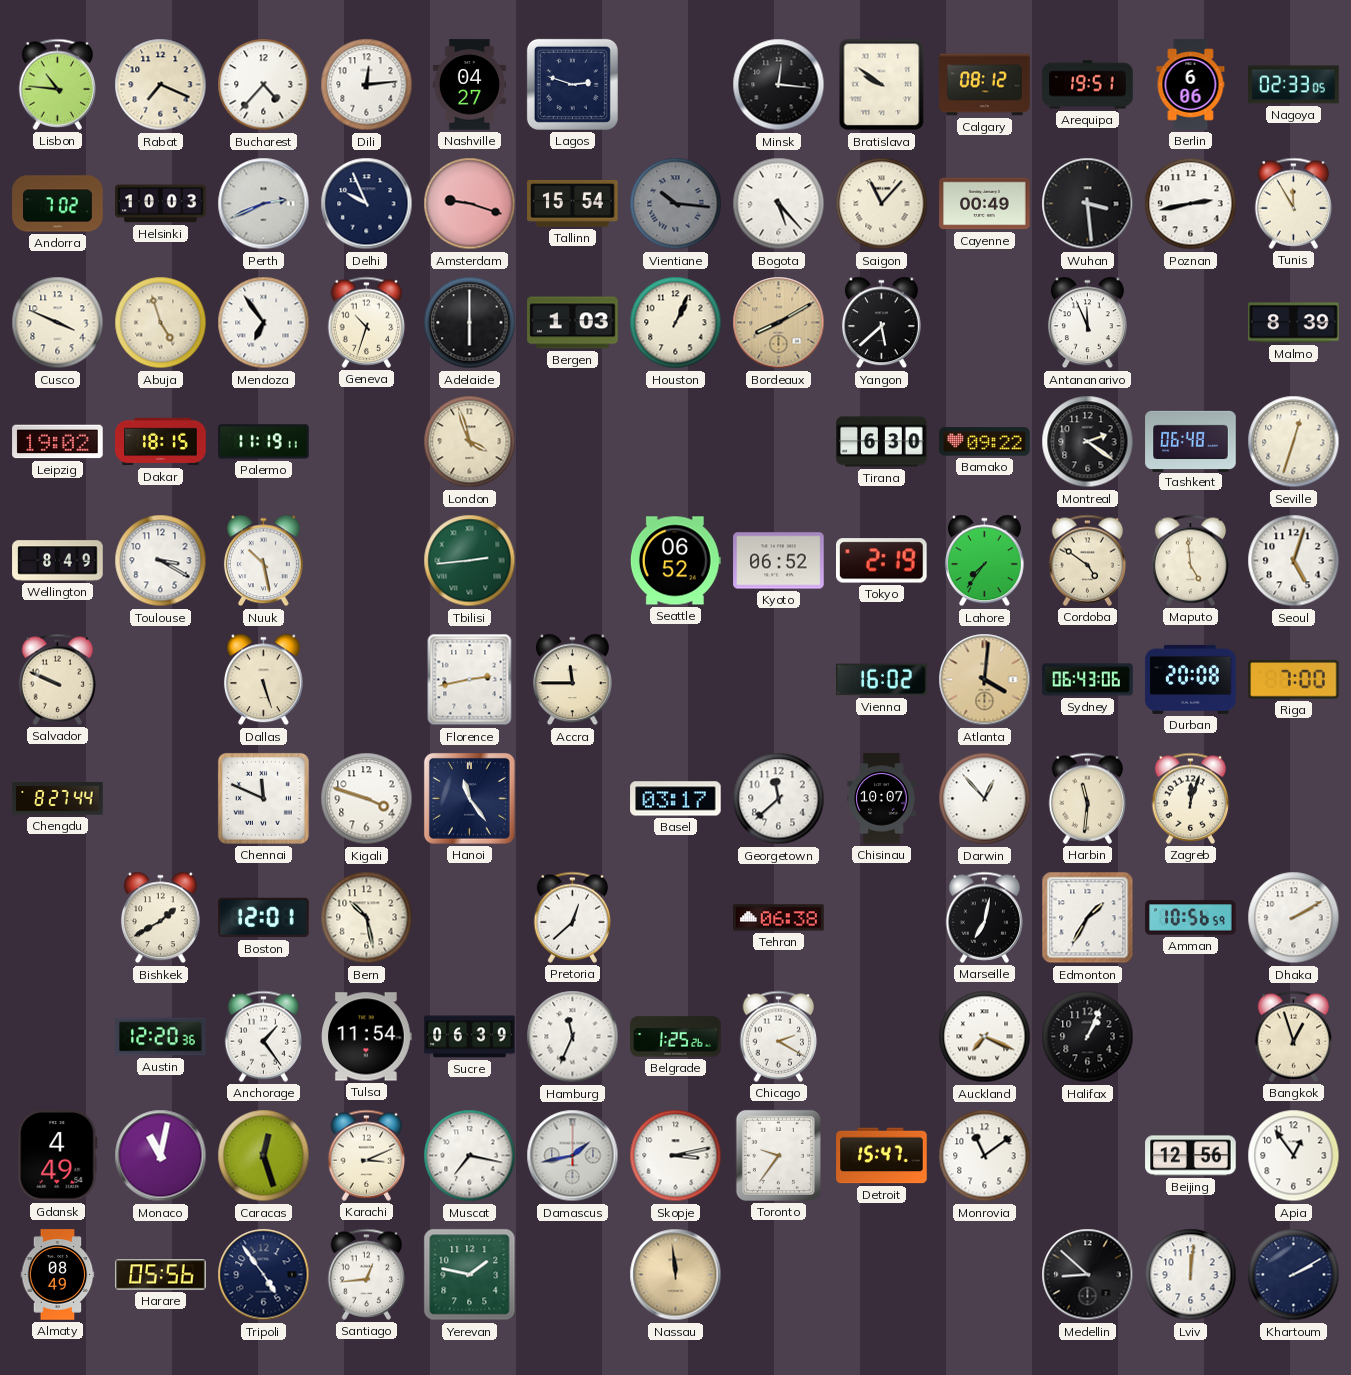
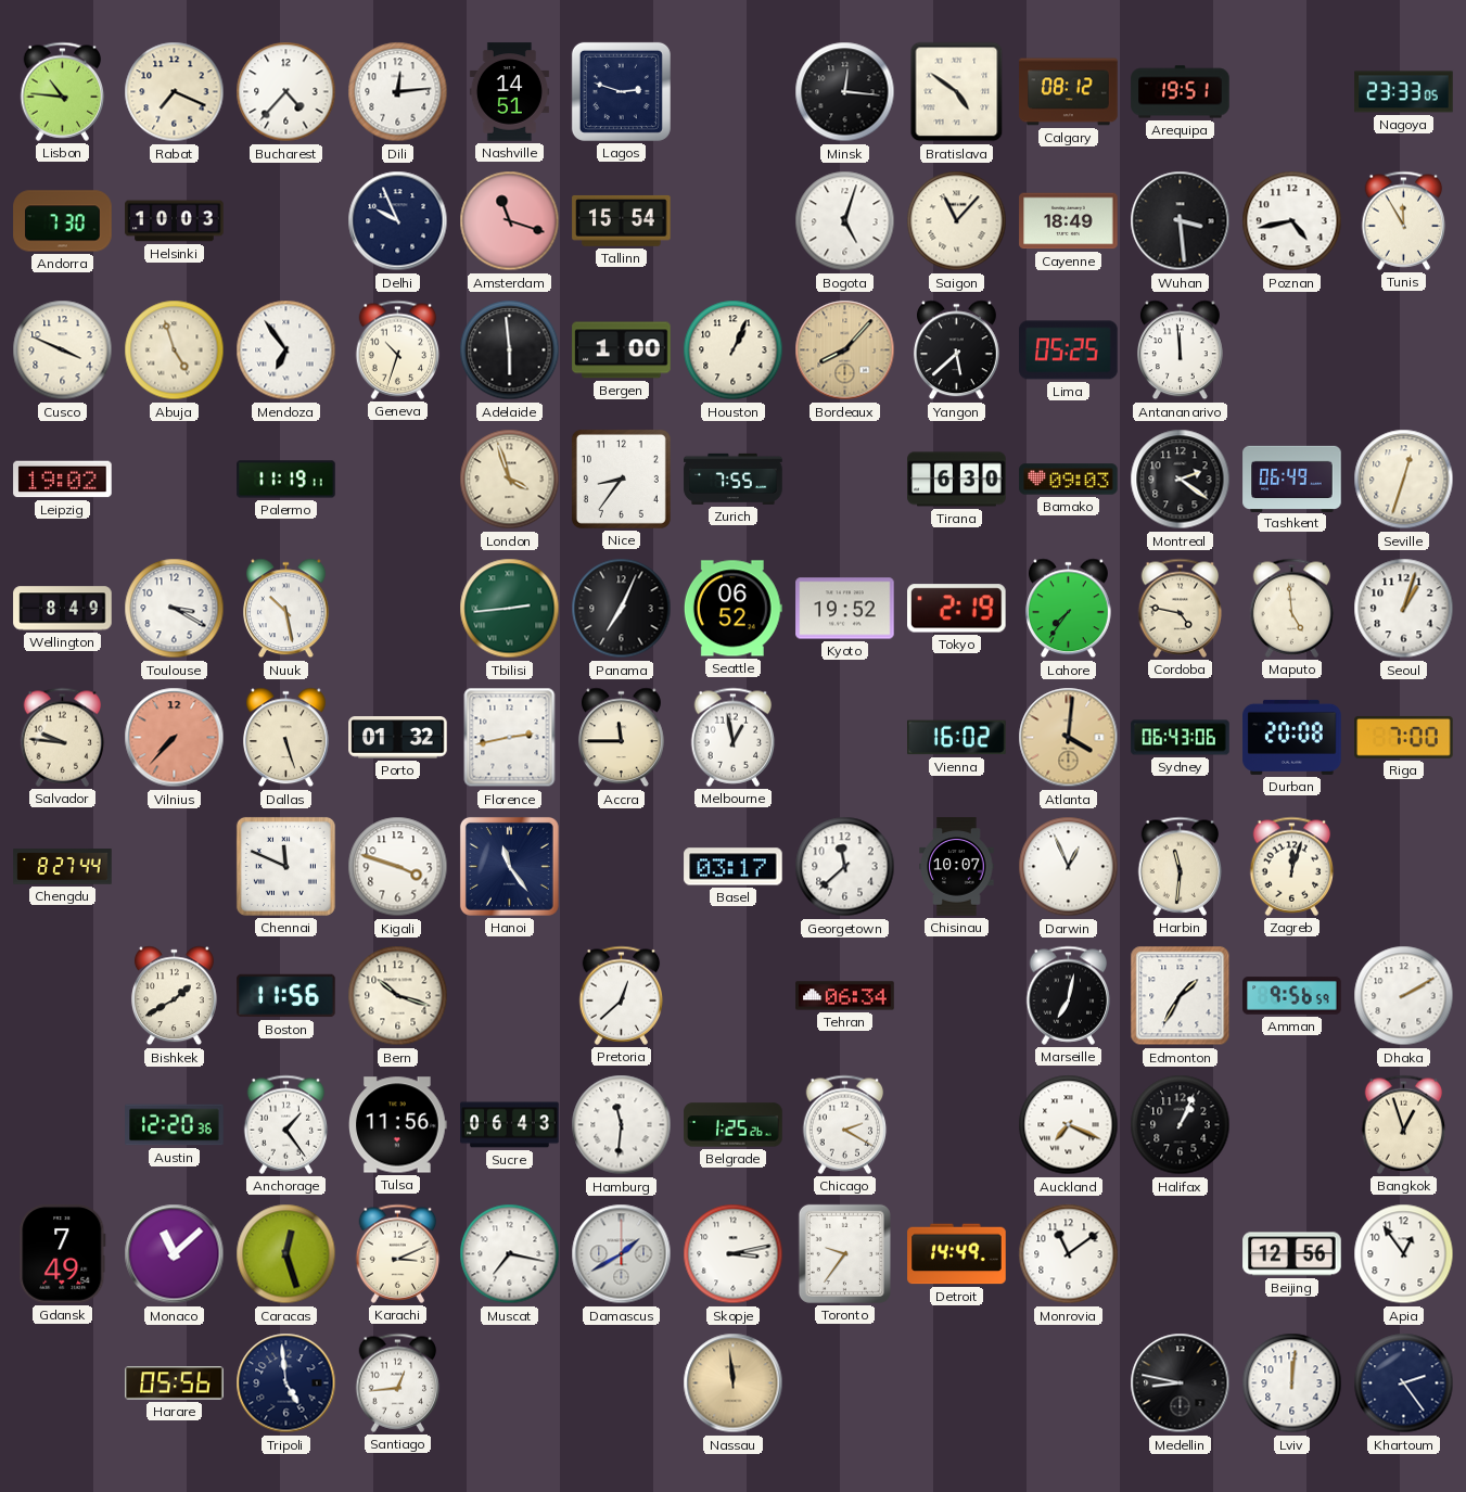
Nashville: 04:27 -> 14:51 (509, 92)
Bratislava: 9:51 -> 4:51 (957, 92)
Berlin: 6:06 -> none (1191, 85)
Nagoya: 02:33 -> 23:33 (1404, 92)
Andorra: 7:02 -> 7:30 (63, 221)
Perth: 2:41 -> none (264, 204)
Amsterdam: 9:18 -> 11:18 (510, 221)
Vientiane: 10:16 -> none (676, 204)
Bogota: 5:23 -> 5:03 (845, 221)
Cayenne: 00:49 -> 18:49 (1069, 221)
Poznan: 2:43 -> 4:43 (1292, 221)
Adelaide: 6:00 -> 5:59 (510, 350)
Bergen: 1:03 -> 1:00 (622, 350)
Bordeaux: 8:10 -> 8:07 (845, 350)
Lima: none -> 05:25 (1069, 350)
Antananarivo: 11:56 -> 11:59 (1180, 350)
Malmo: 8:39 -> none (1294, 323)
Dakar: 18:15 -> none (161, 442)
Nice: none -> 8:36 (621, 479)
Zurich: none -> 7:55 (734, 479)
Bamako: 09:22 -> 09:03 (1069, 480)
Tashkent: 06:48 -> 06:49 (1292, 479)
Panama: none -> 7:04 (622, 609)
Kyoto: 06:52 -> 19:52 (845, 609)
Cordoba: 4:51 -> 4:47 (1181, 608)
Seoul: 5:03 -> 1:03 (1404, 609)
Salvador: 9:49 -> 9:46 (63, 737)
Vilnius: none -> 7:37 (175, 738)
Porto: none -> 01:32 (398, 738)
Melbourne: none -> 12:58 (734, 737)
Darwin: 12:53 -> 12:56 (1069, 867)
Boston: 12:01 -> 11:56 (286, 996)
Bern: 10:28 -> 10:18 (398, 996)
Tehran: 06:38 -> 06:34 (845, 996)
Amman: 10:56 -> 9:56 (1292, 996)
Tulsa: 11:54 -> 11:56 (398, 1125)
Sucre: 06:39 -> 06:43 (510, 1125)
Hamburg: 11:34 -> 11:31 (622, 1125)
Gdansk: 4:49 -> 7:49 (63, 1254)
Monaco: 11:02 -> 11:08 (175, 1254)
Damascus: 1:43 -> 1:40 (622, 1254)
Detroit: 15:47 -> 14:49 (957, 1254)
Almaty: 08:49 -> none (58, 1275)
Tripoli: 4:54 -> 4:59 (286, 1383)
Yerevan: 1:47 -> none (470, 1275)
Medellin: 8:52 -> 8:47 (1181, 1383)
Khartoum: 2:10 -> 2:24 (1404, 1383)
